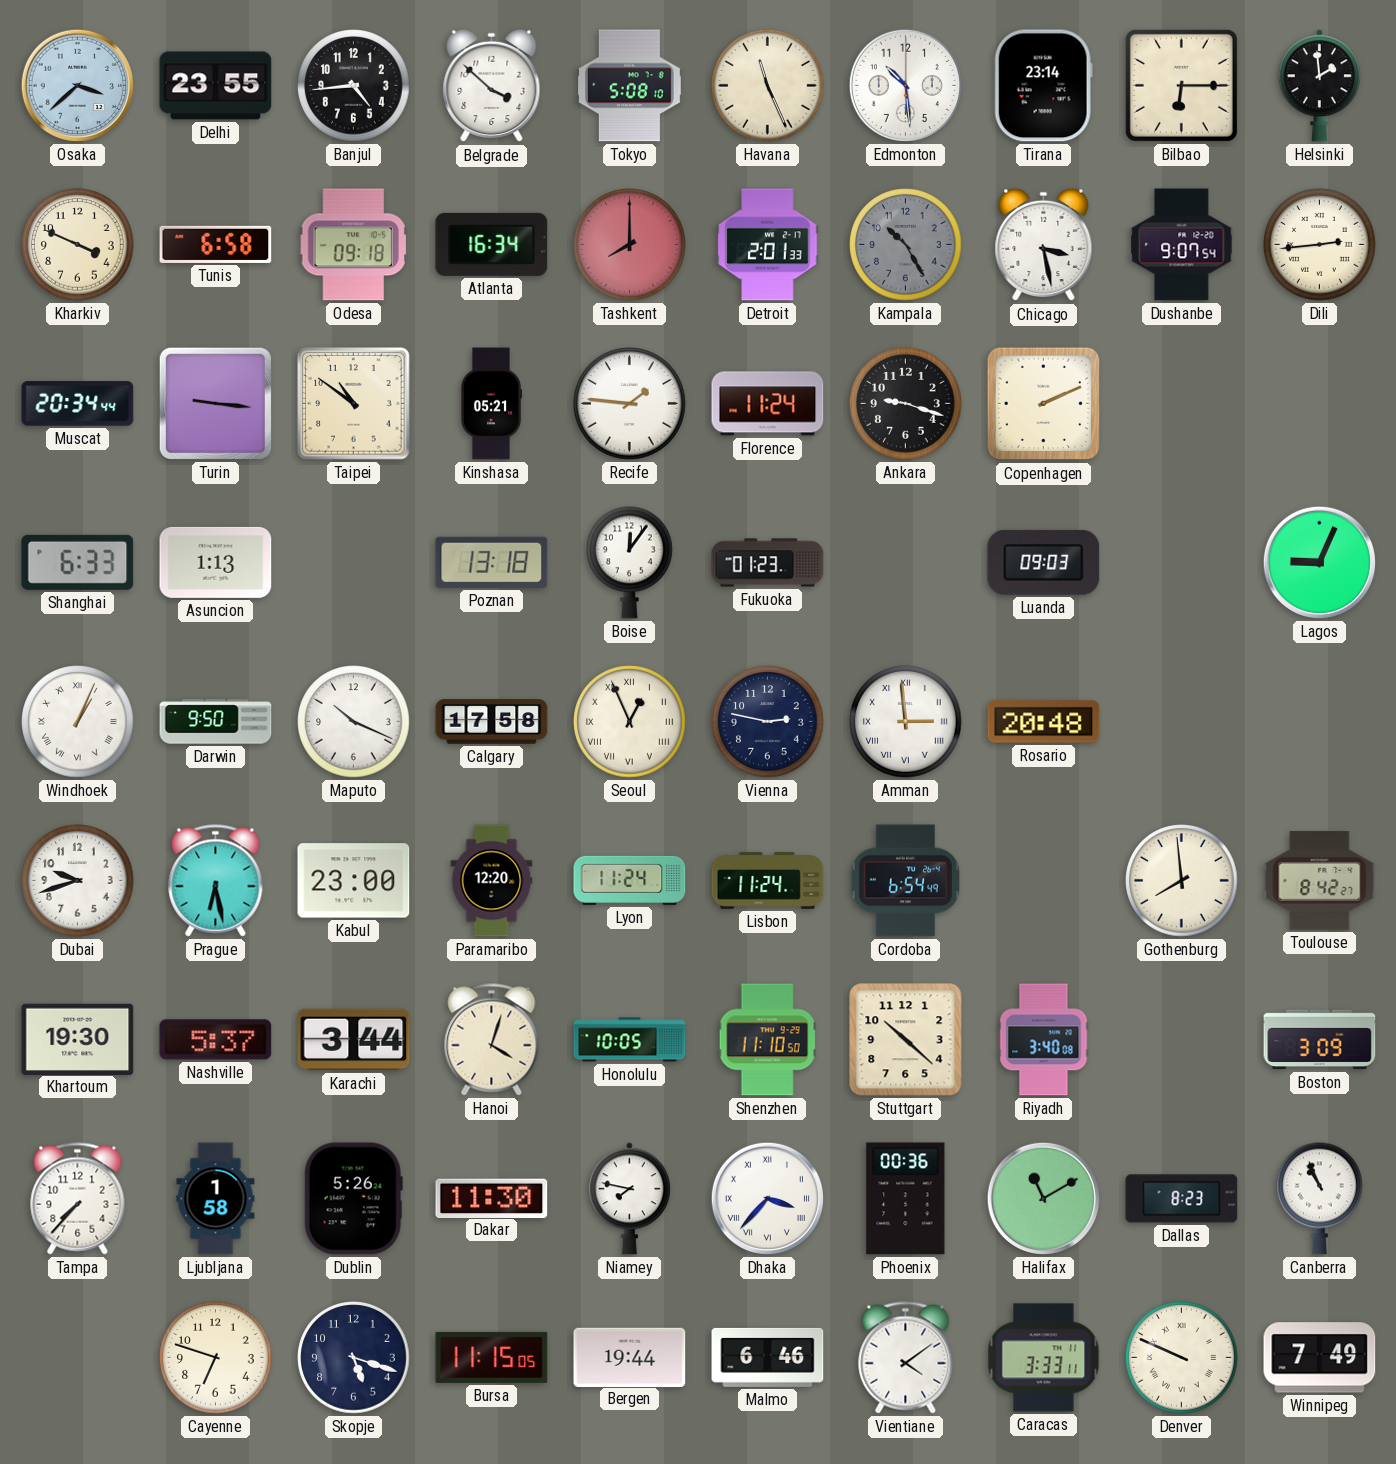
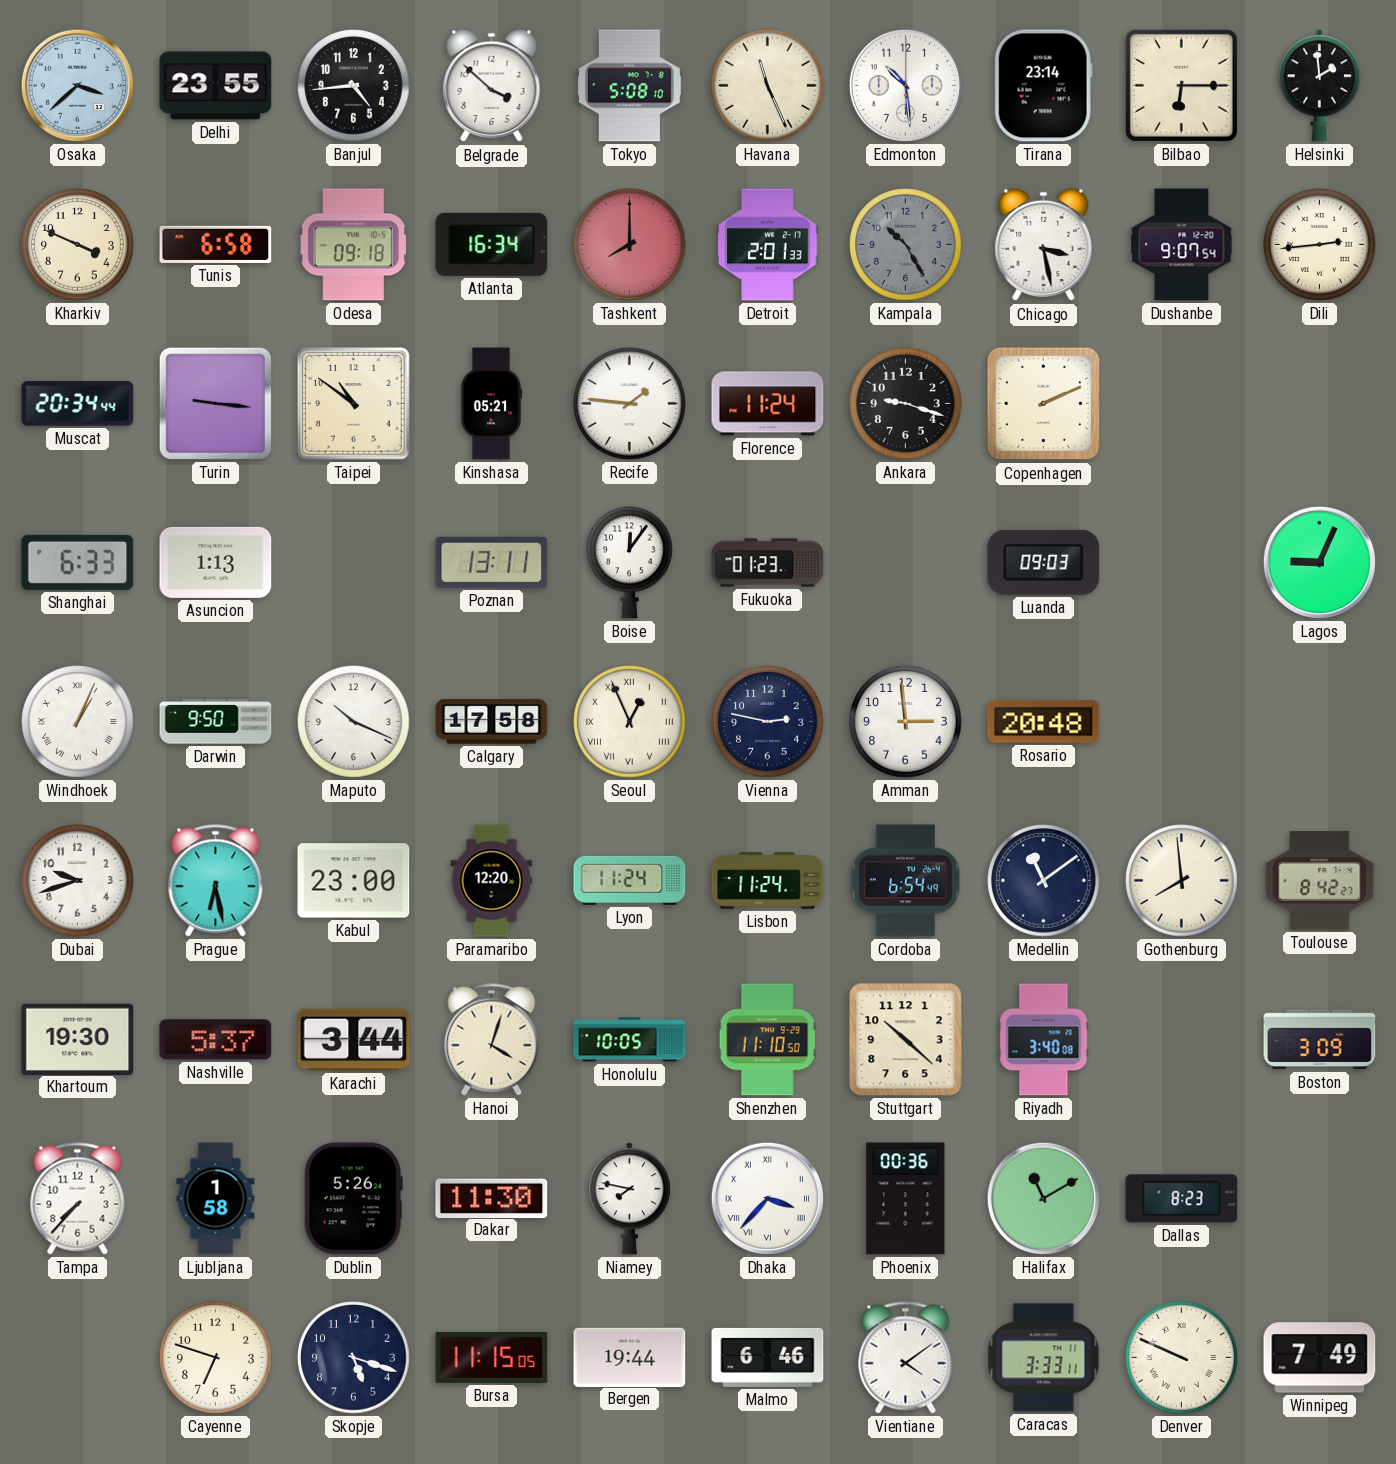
Poznan: 13:18 -> 13:11 (492, 562)
Amman numerals: Roman -> Arabic (906, 722)
Medellin: none -> 11:09 (1044, 881)
Canberra: 10:56 -> none (1320, 1198)
